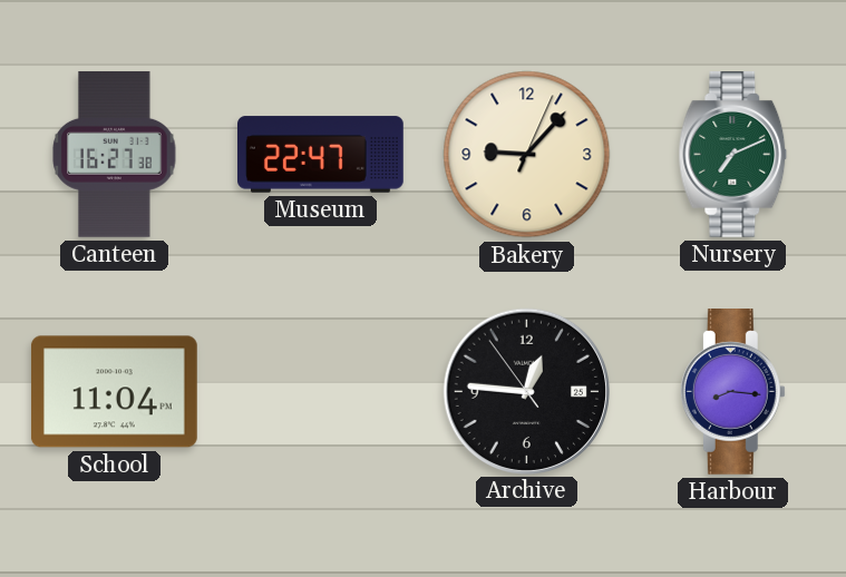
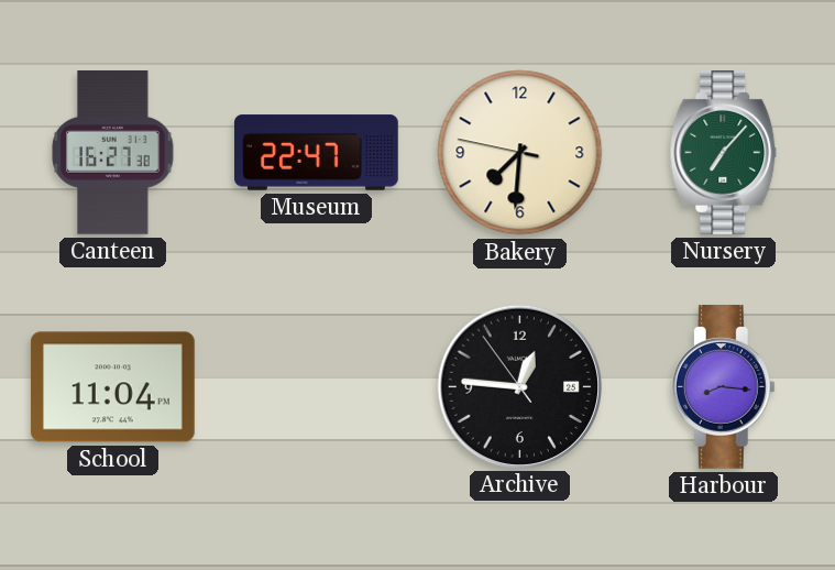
Bakery: 9:07 -> 7:30 (520, 153)
Nursery: 7:11 -> 7:07 (724, 153)
